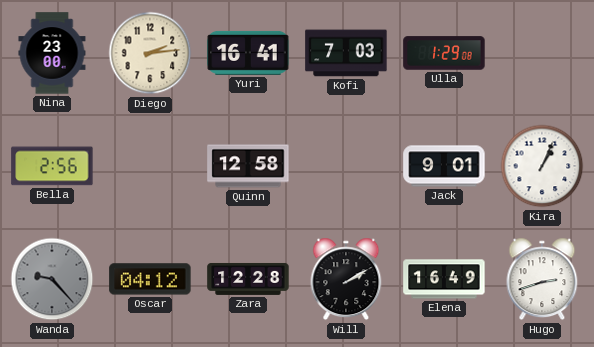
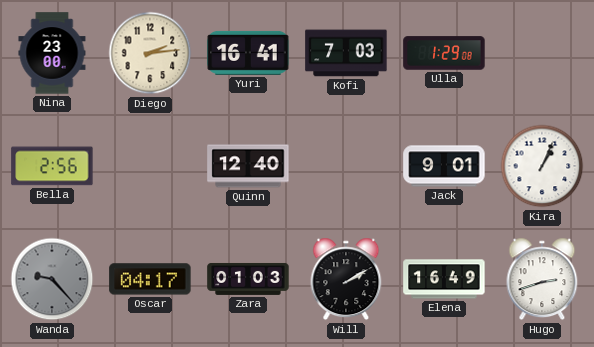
Quinn: 12:58 -> 12:40 (248, 166)
Oscar: 04:12 -> 04:17 (150, 279)
Zara: 12:28 -> 01:03 (248, 279)
